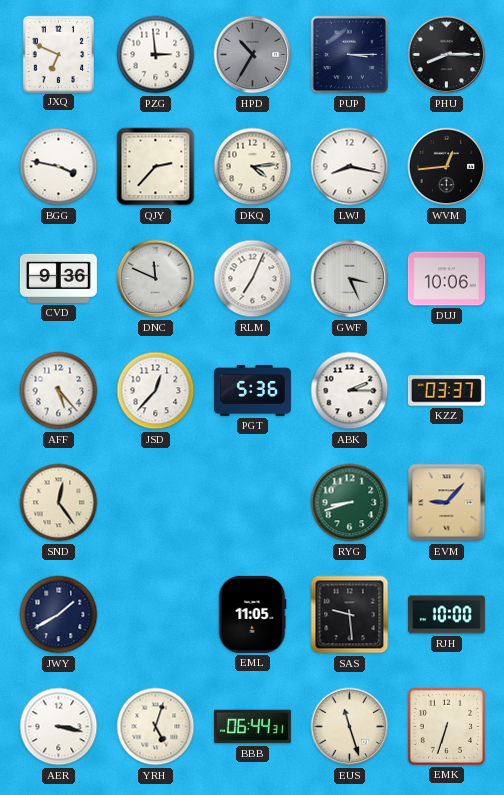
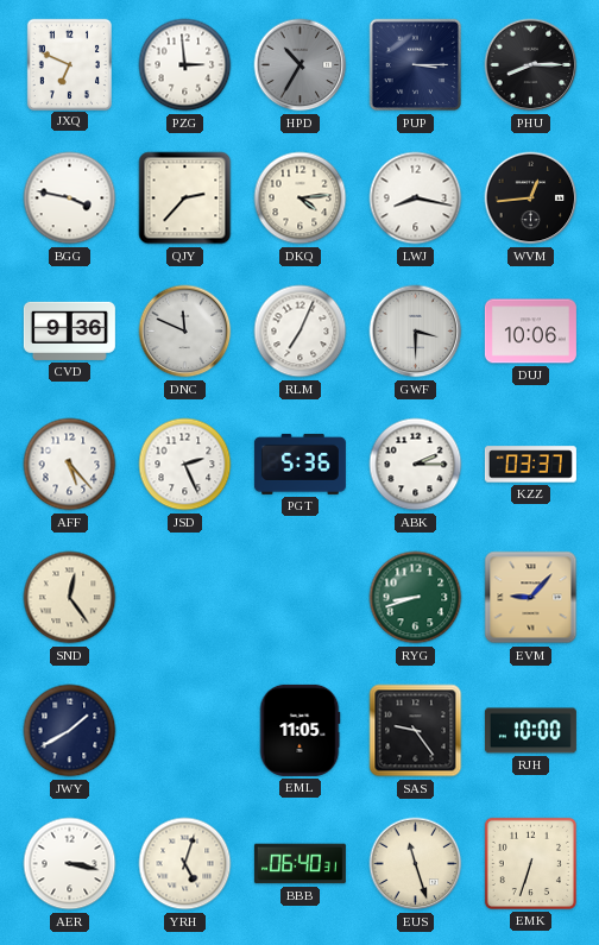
GWF: 3:26 -> 3:30 (416, 332)
JSD: 12:37 -> 2:26 (185, 465)
SAS: 9:29 -> 9:24 (416, 731)
BBB: 06:44 -> 06:40 (299, 864)
